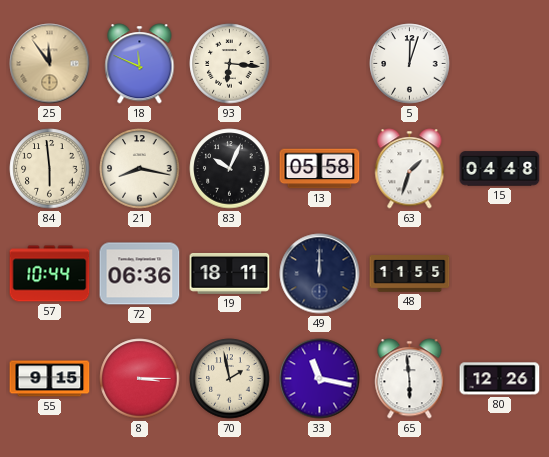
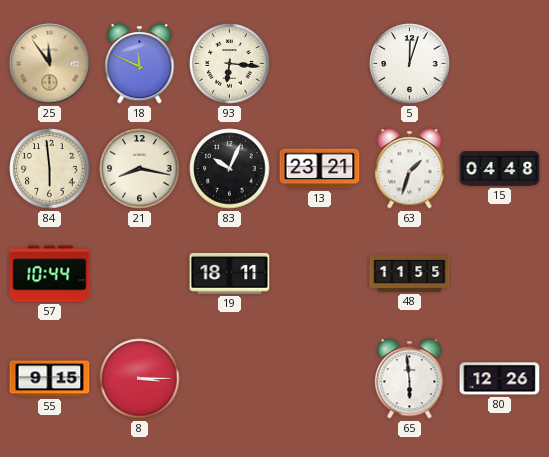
13: 05:58 -> 23:21 (320, 169)
72: 06:36 -> none (140, 274)
49: 12:00 -> none (320, 274)
70: 1:58 -> none (230, 379)
33: 11:17 -> none (320, 379)
